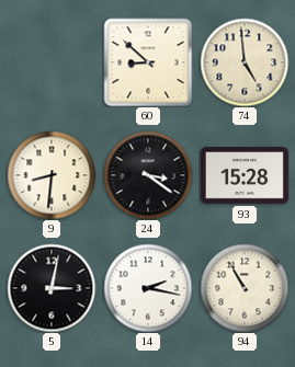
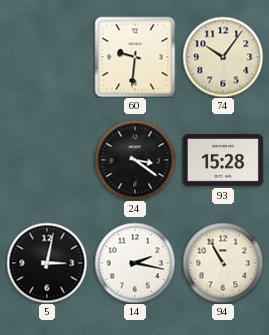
60: 8:52 -> 9:31 (135, 57)
74: 4:59 -> 10:06 (223, 57)
9: 8:31 -> none (52, 175)
